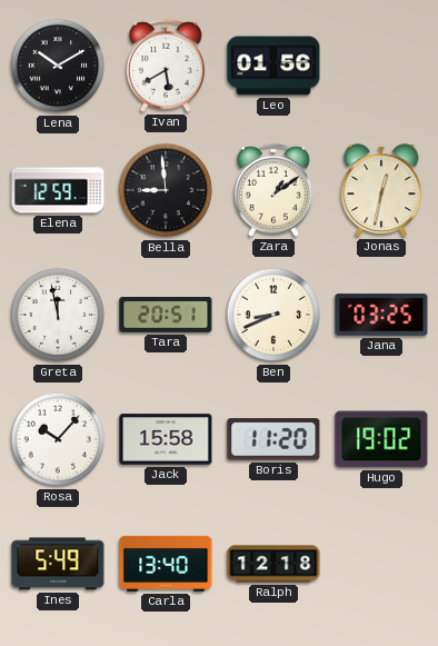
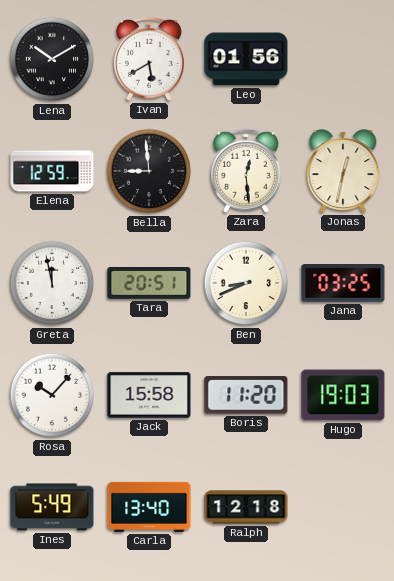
Zara: 1:09 -> 12:29 (246, 171)
Hugo: 19:02 -> 19:03 (343, 395)
